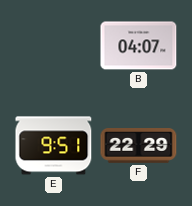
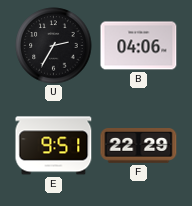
U: none -> 2:35 (54, 46)
B: 04:07 -> 04:06 (139, 46)
